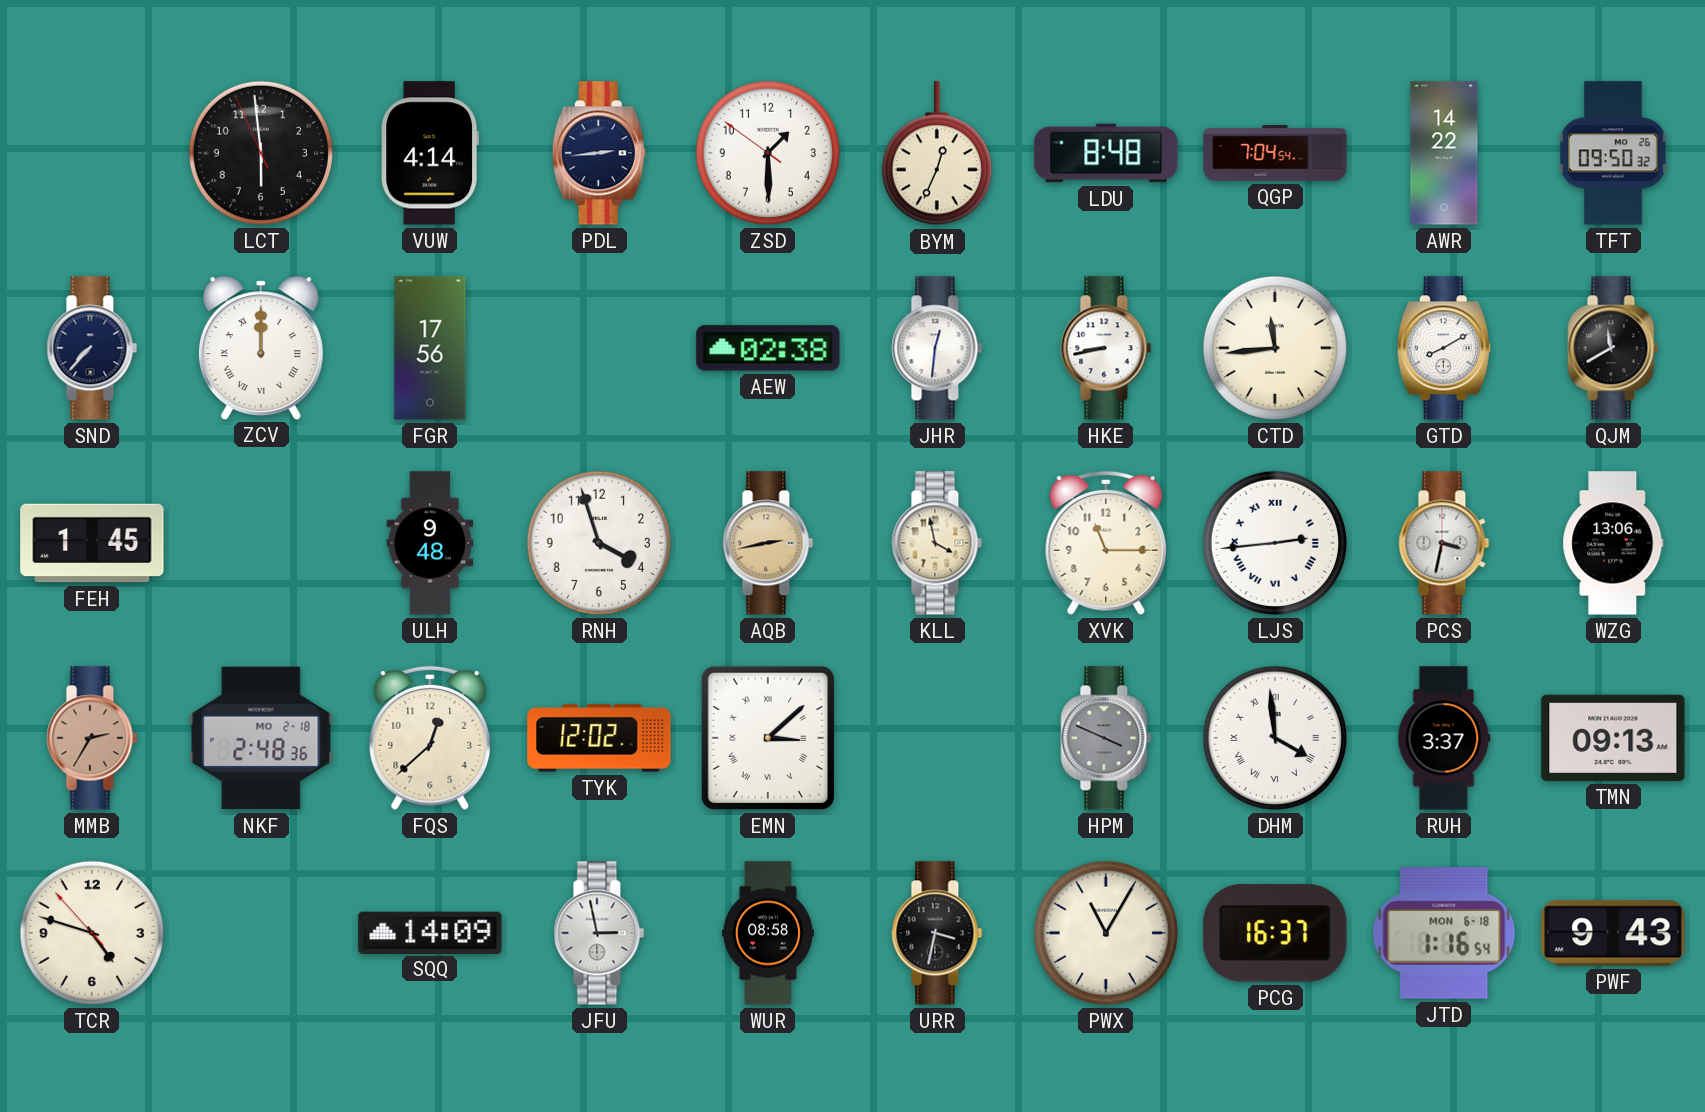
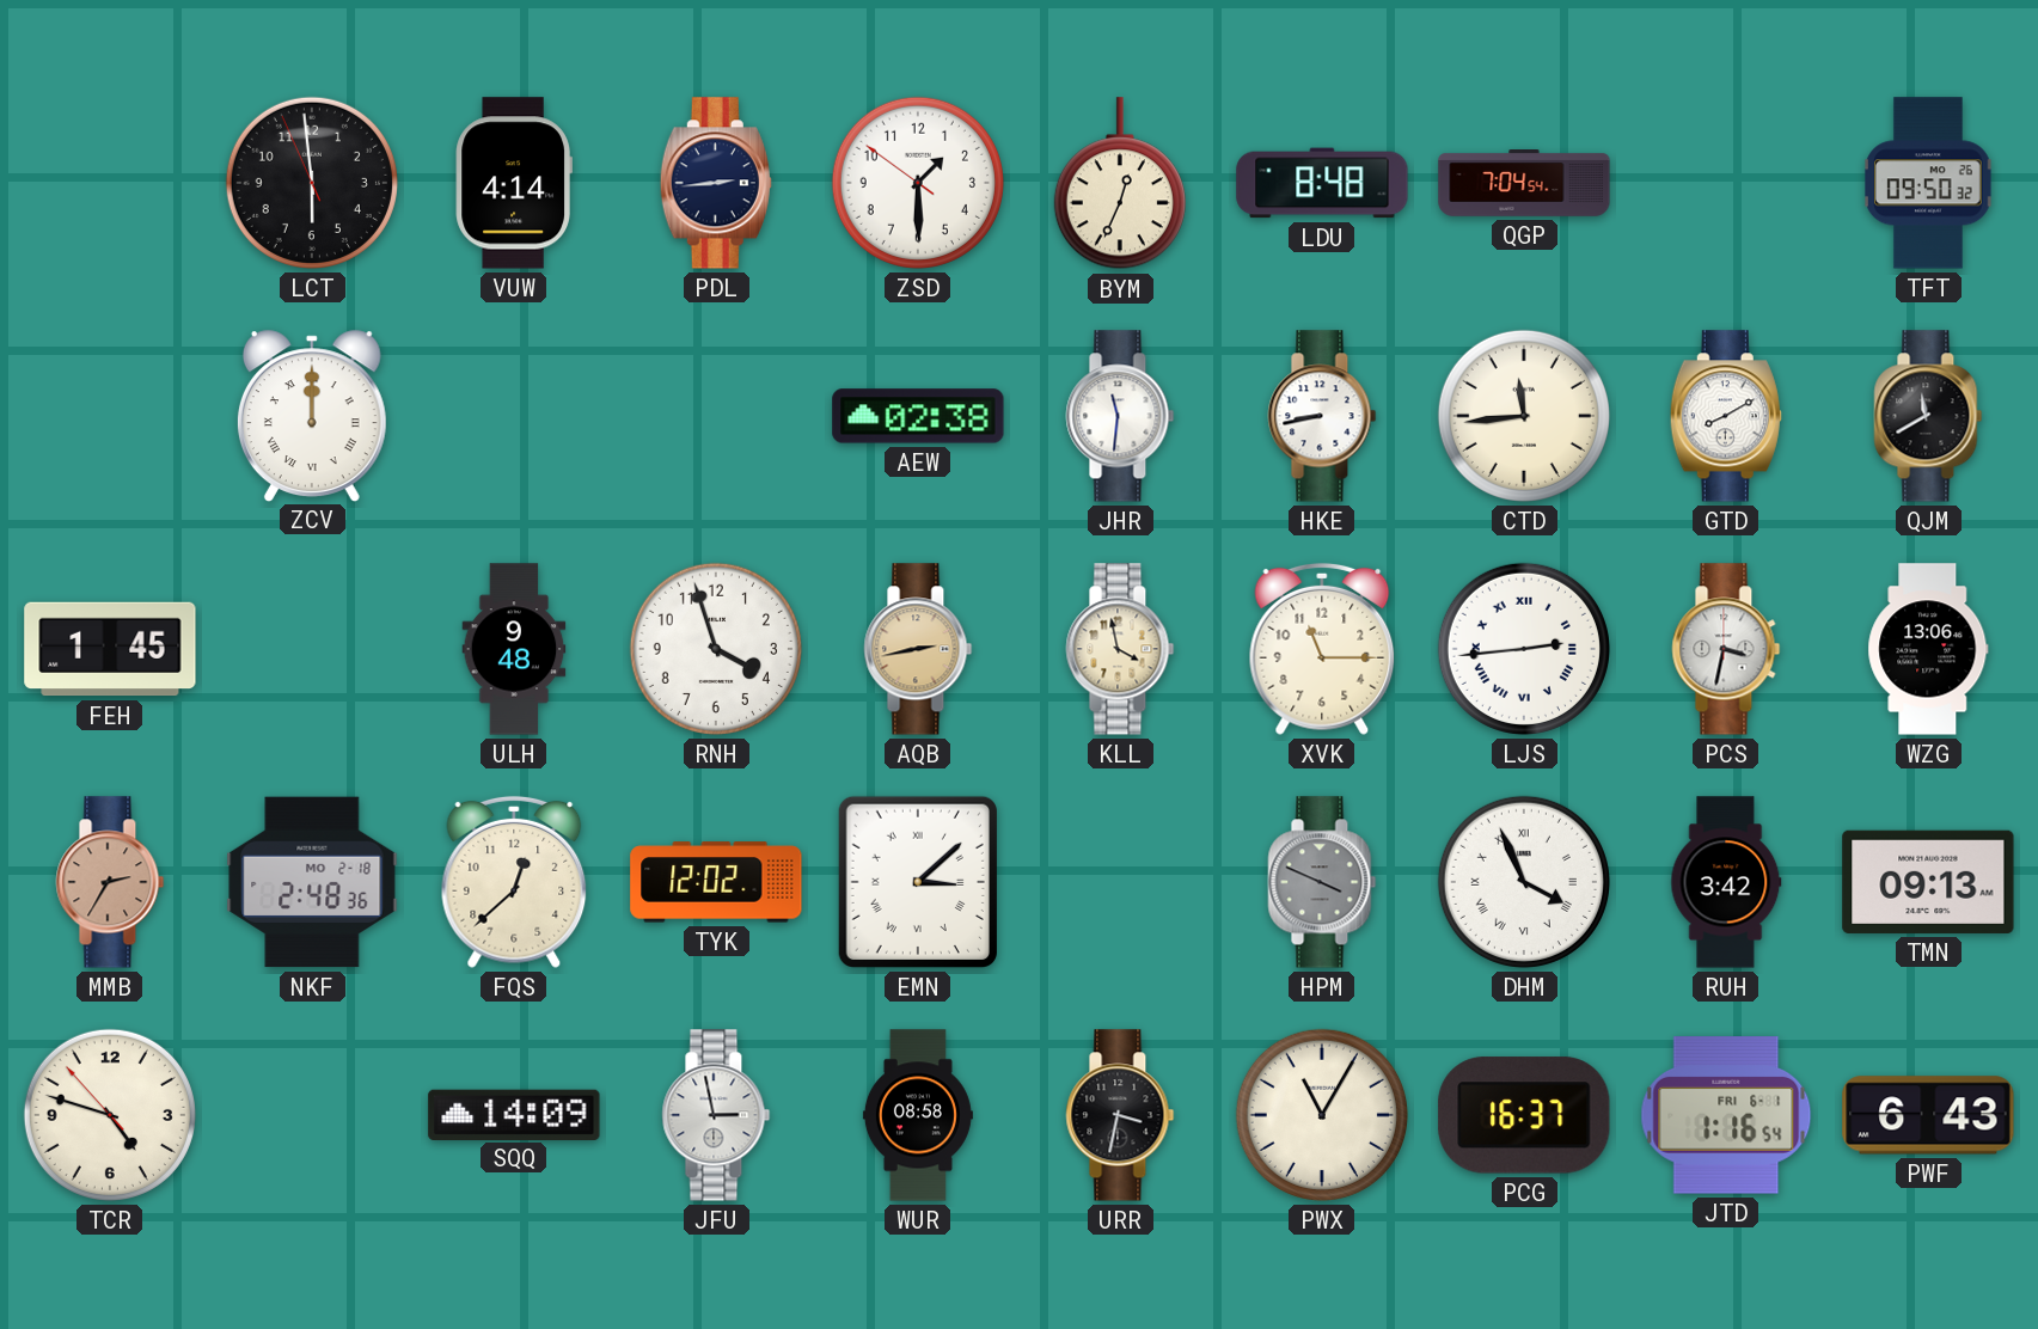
AWR: 14:22 -> none (1444, 153)
SND: 7:37 -> none (92, 348)
FGR: 17:56 -> none (430, 348)
JHR: 12:31 -> 11:31 (1120, 416)
DHM: 3:59 -> 3:56 (1524, 882)
RUH: 3:37 -> 3:42 (1726, 882)
JTD date: MON 6-18 -> FRI 6-1 (1726, 1115)
PWF: 9:43 -> 6:43 (1928, 1115)
